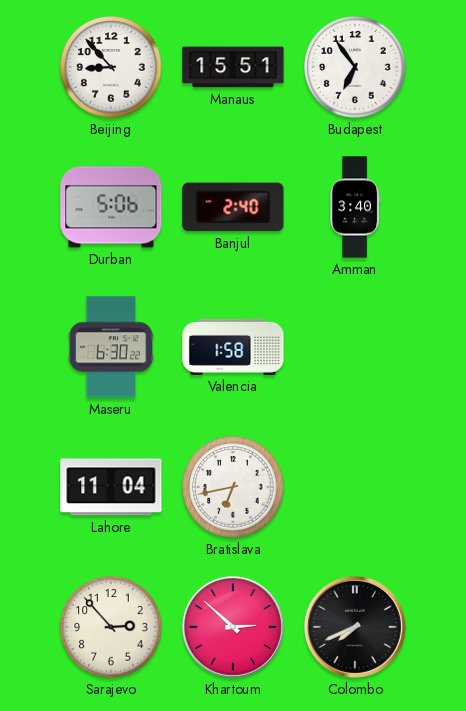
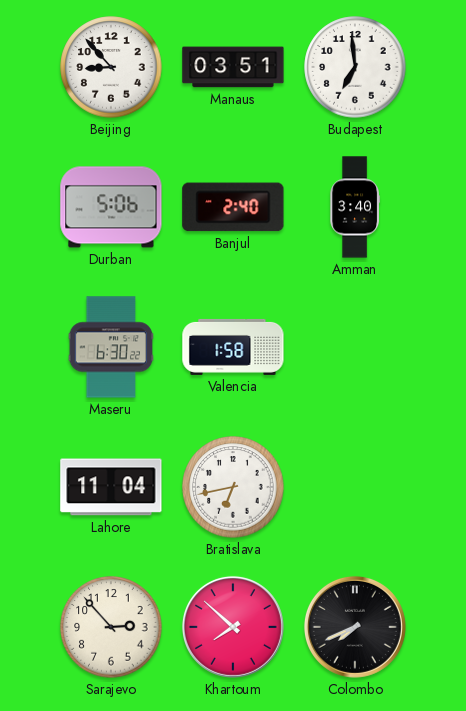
Manaus: 15:51 -> 03:51 (233, 67)
Budapest: 6:54 -> 6:59 (355, 67)
Khartoum: 2:52 -> 7:52 (233, 627)
